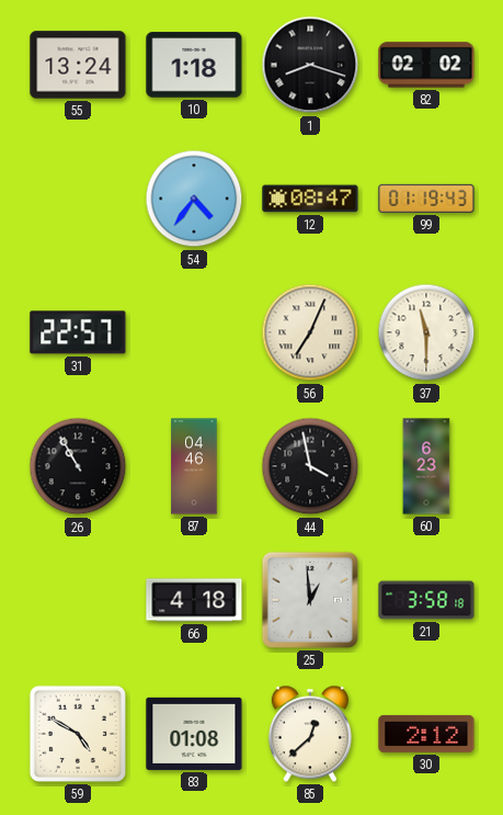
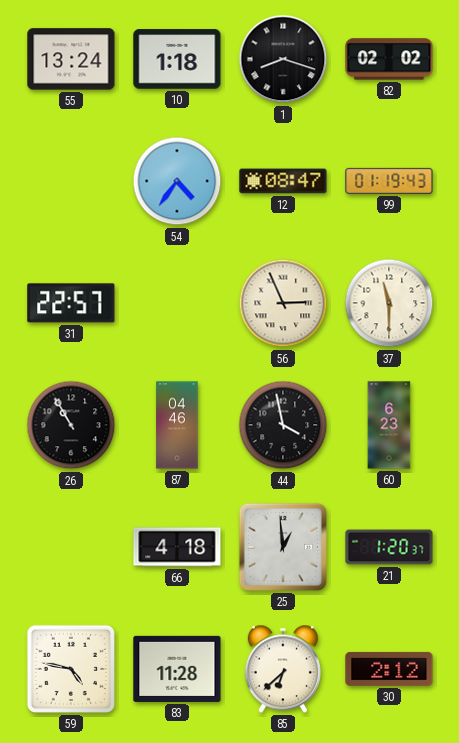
56: 7:04 -> 2:56 (283, 303)
21: 3:58 -> 1:20 (389, 547)
59: 4:50 -> 4:47 (71, 669)
83: 01:08 -> 11:28 (177, 669)
85: 12:38 -> 6:38 (283, 669)
